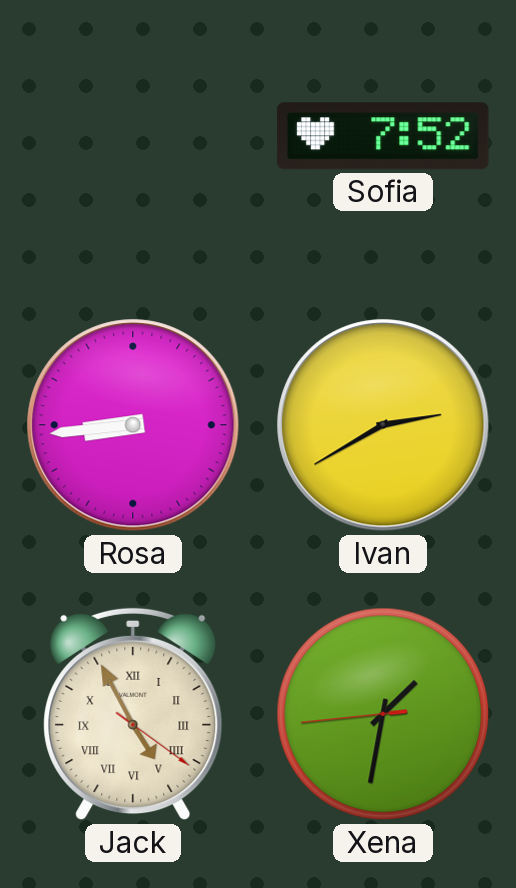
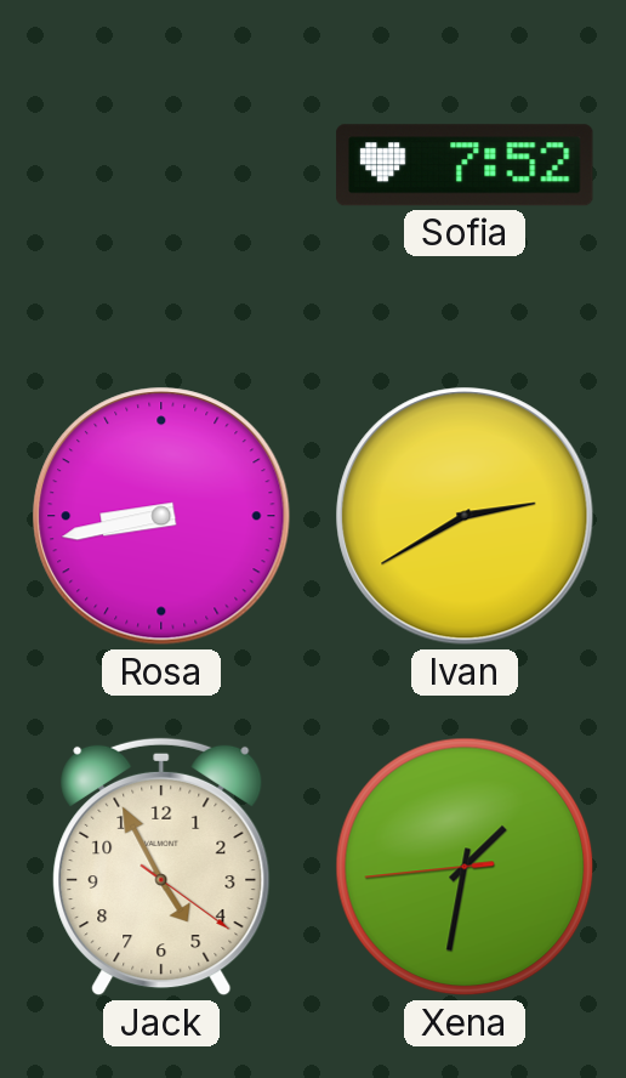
Rosa: 8:44 -> 8:43 (161, 516)
Jack numerals: Roman -> Arabic (161, 867)
